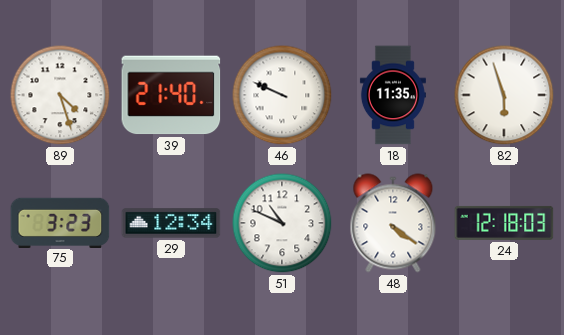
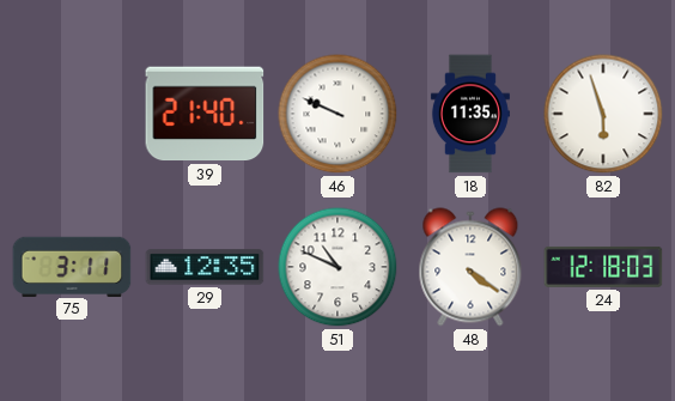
89: 4:27 -> none (60, 95)
75: 3:23 -> 3:11 (72, 266)
29: 12:34 -> 12:35 (205, 267)
